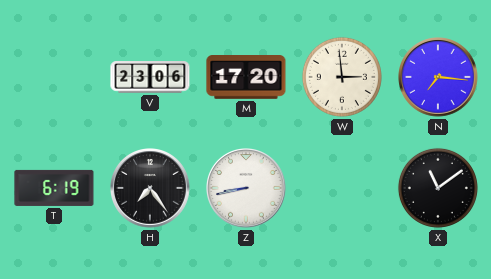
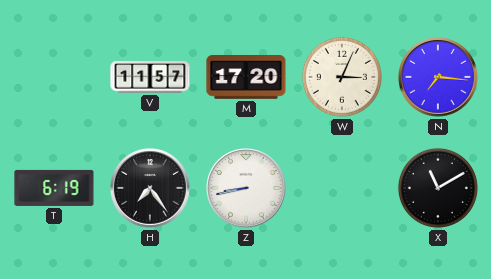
V: 23:06 -> 11:57 (150, 77)
W: 2:59 -> 3:04 (342, 77)
X: 11:09 -> 11:10 (438, 188)
